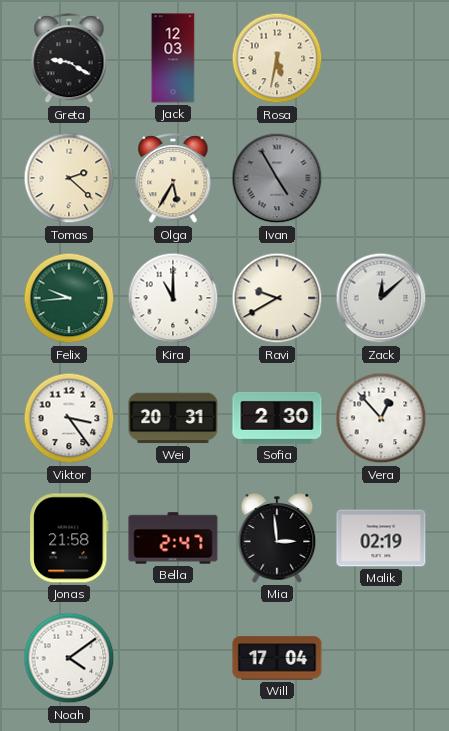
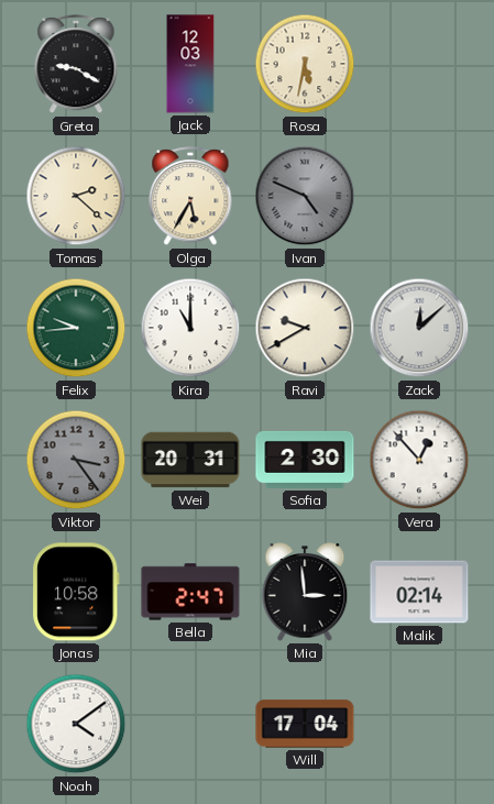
Ivan: 4:55 -> 4:49 (305, 196)
Viktor dial: white -> grey (76, 460)
Jonas: 21:58 -> 10:58 (77, 592)
Malik: 02:19 -> 02:14 (419, 592)
